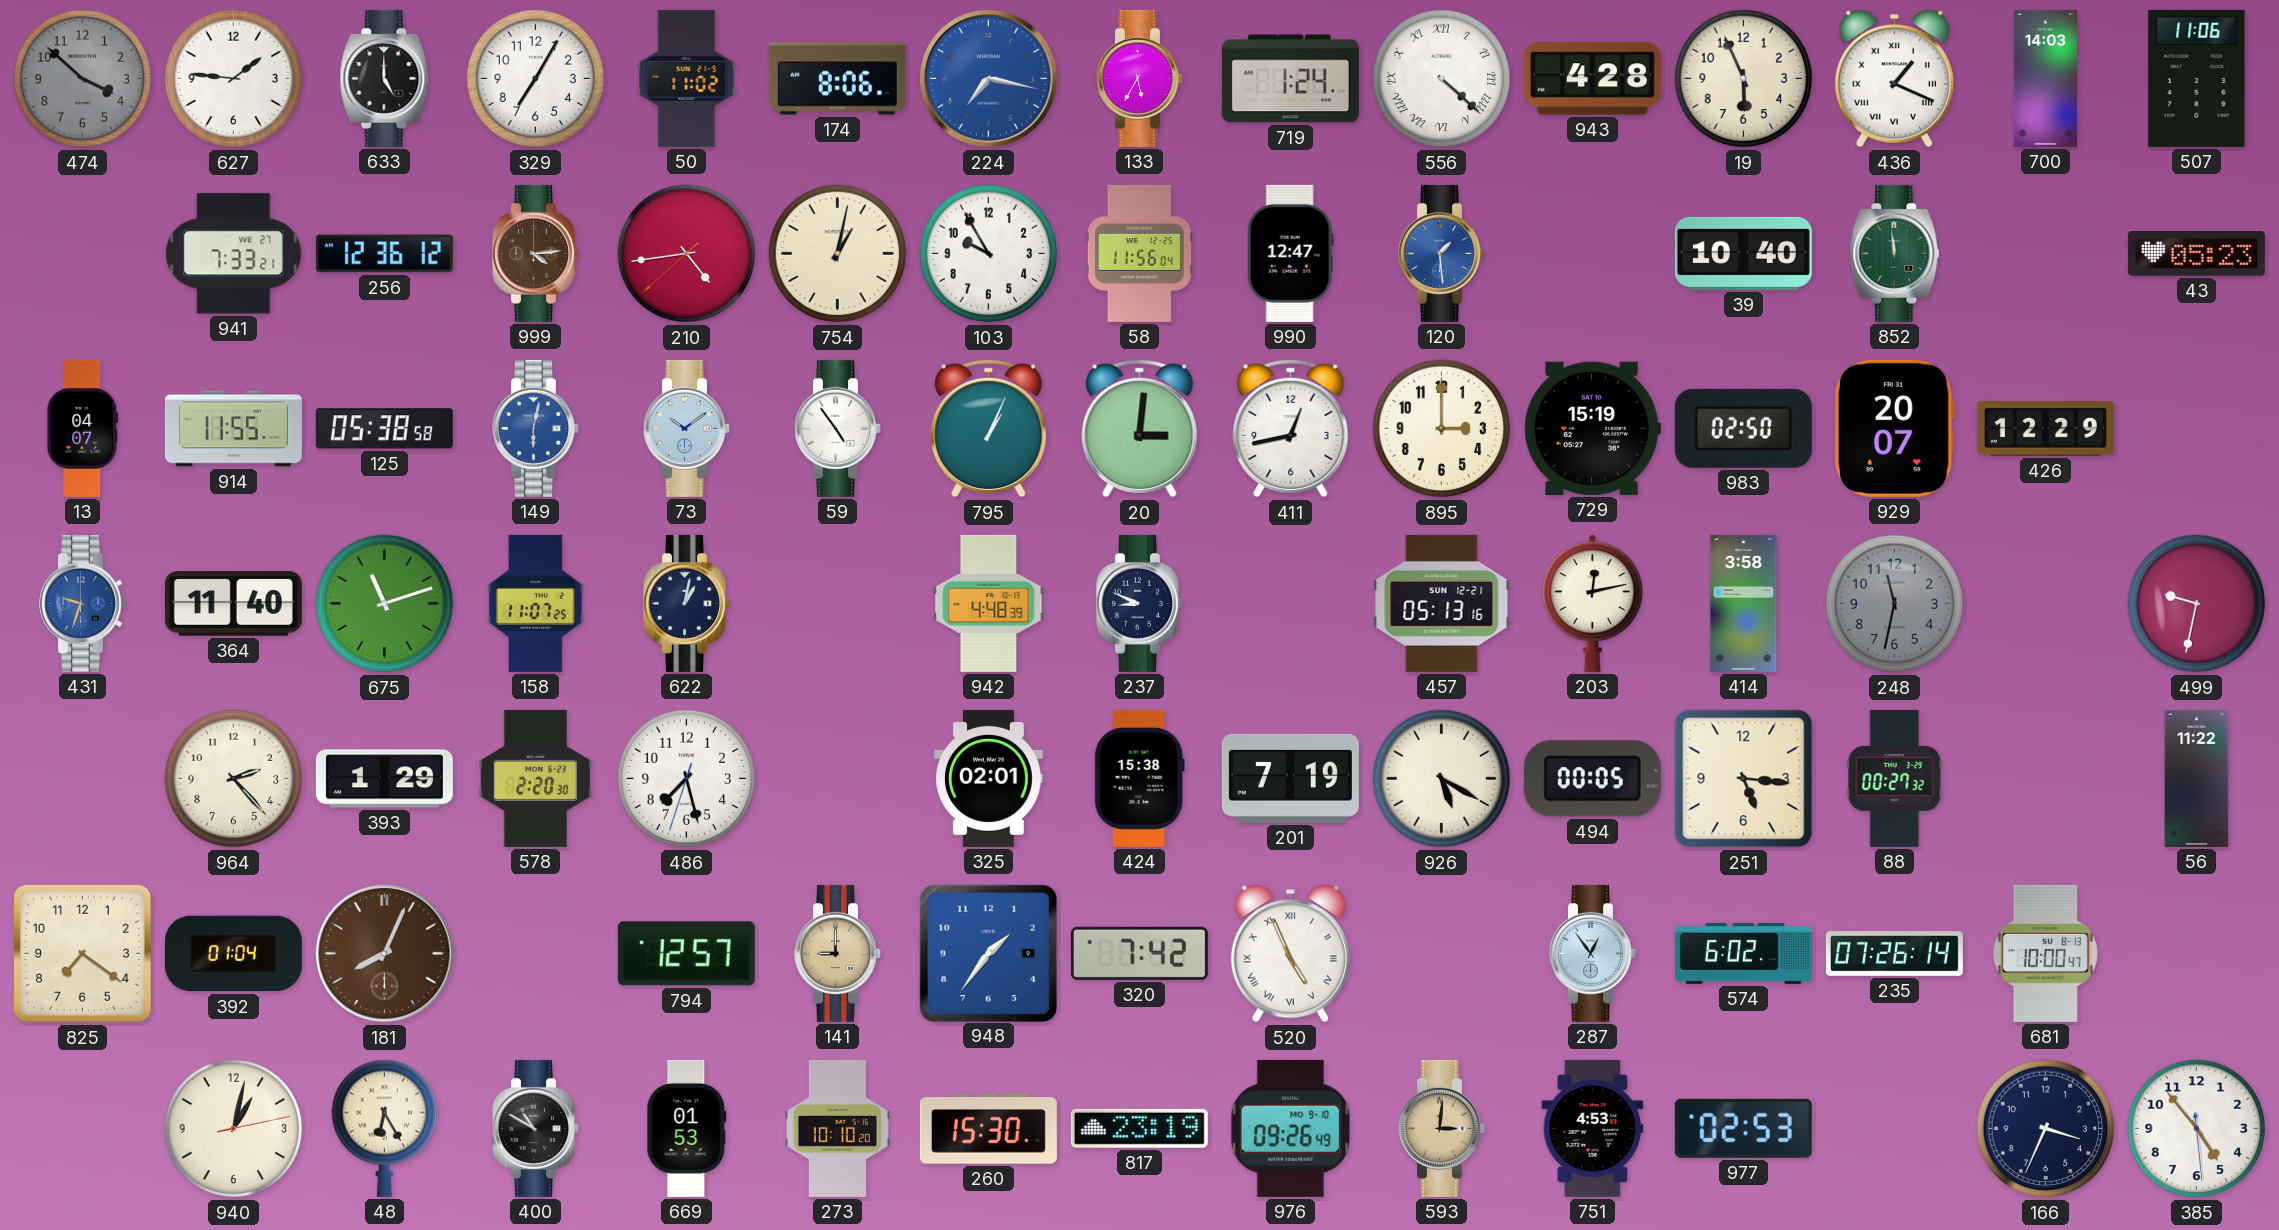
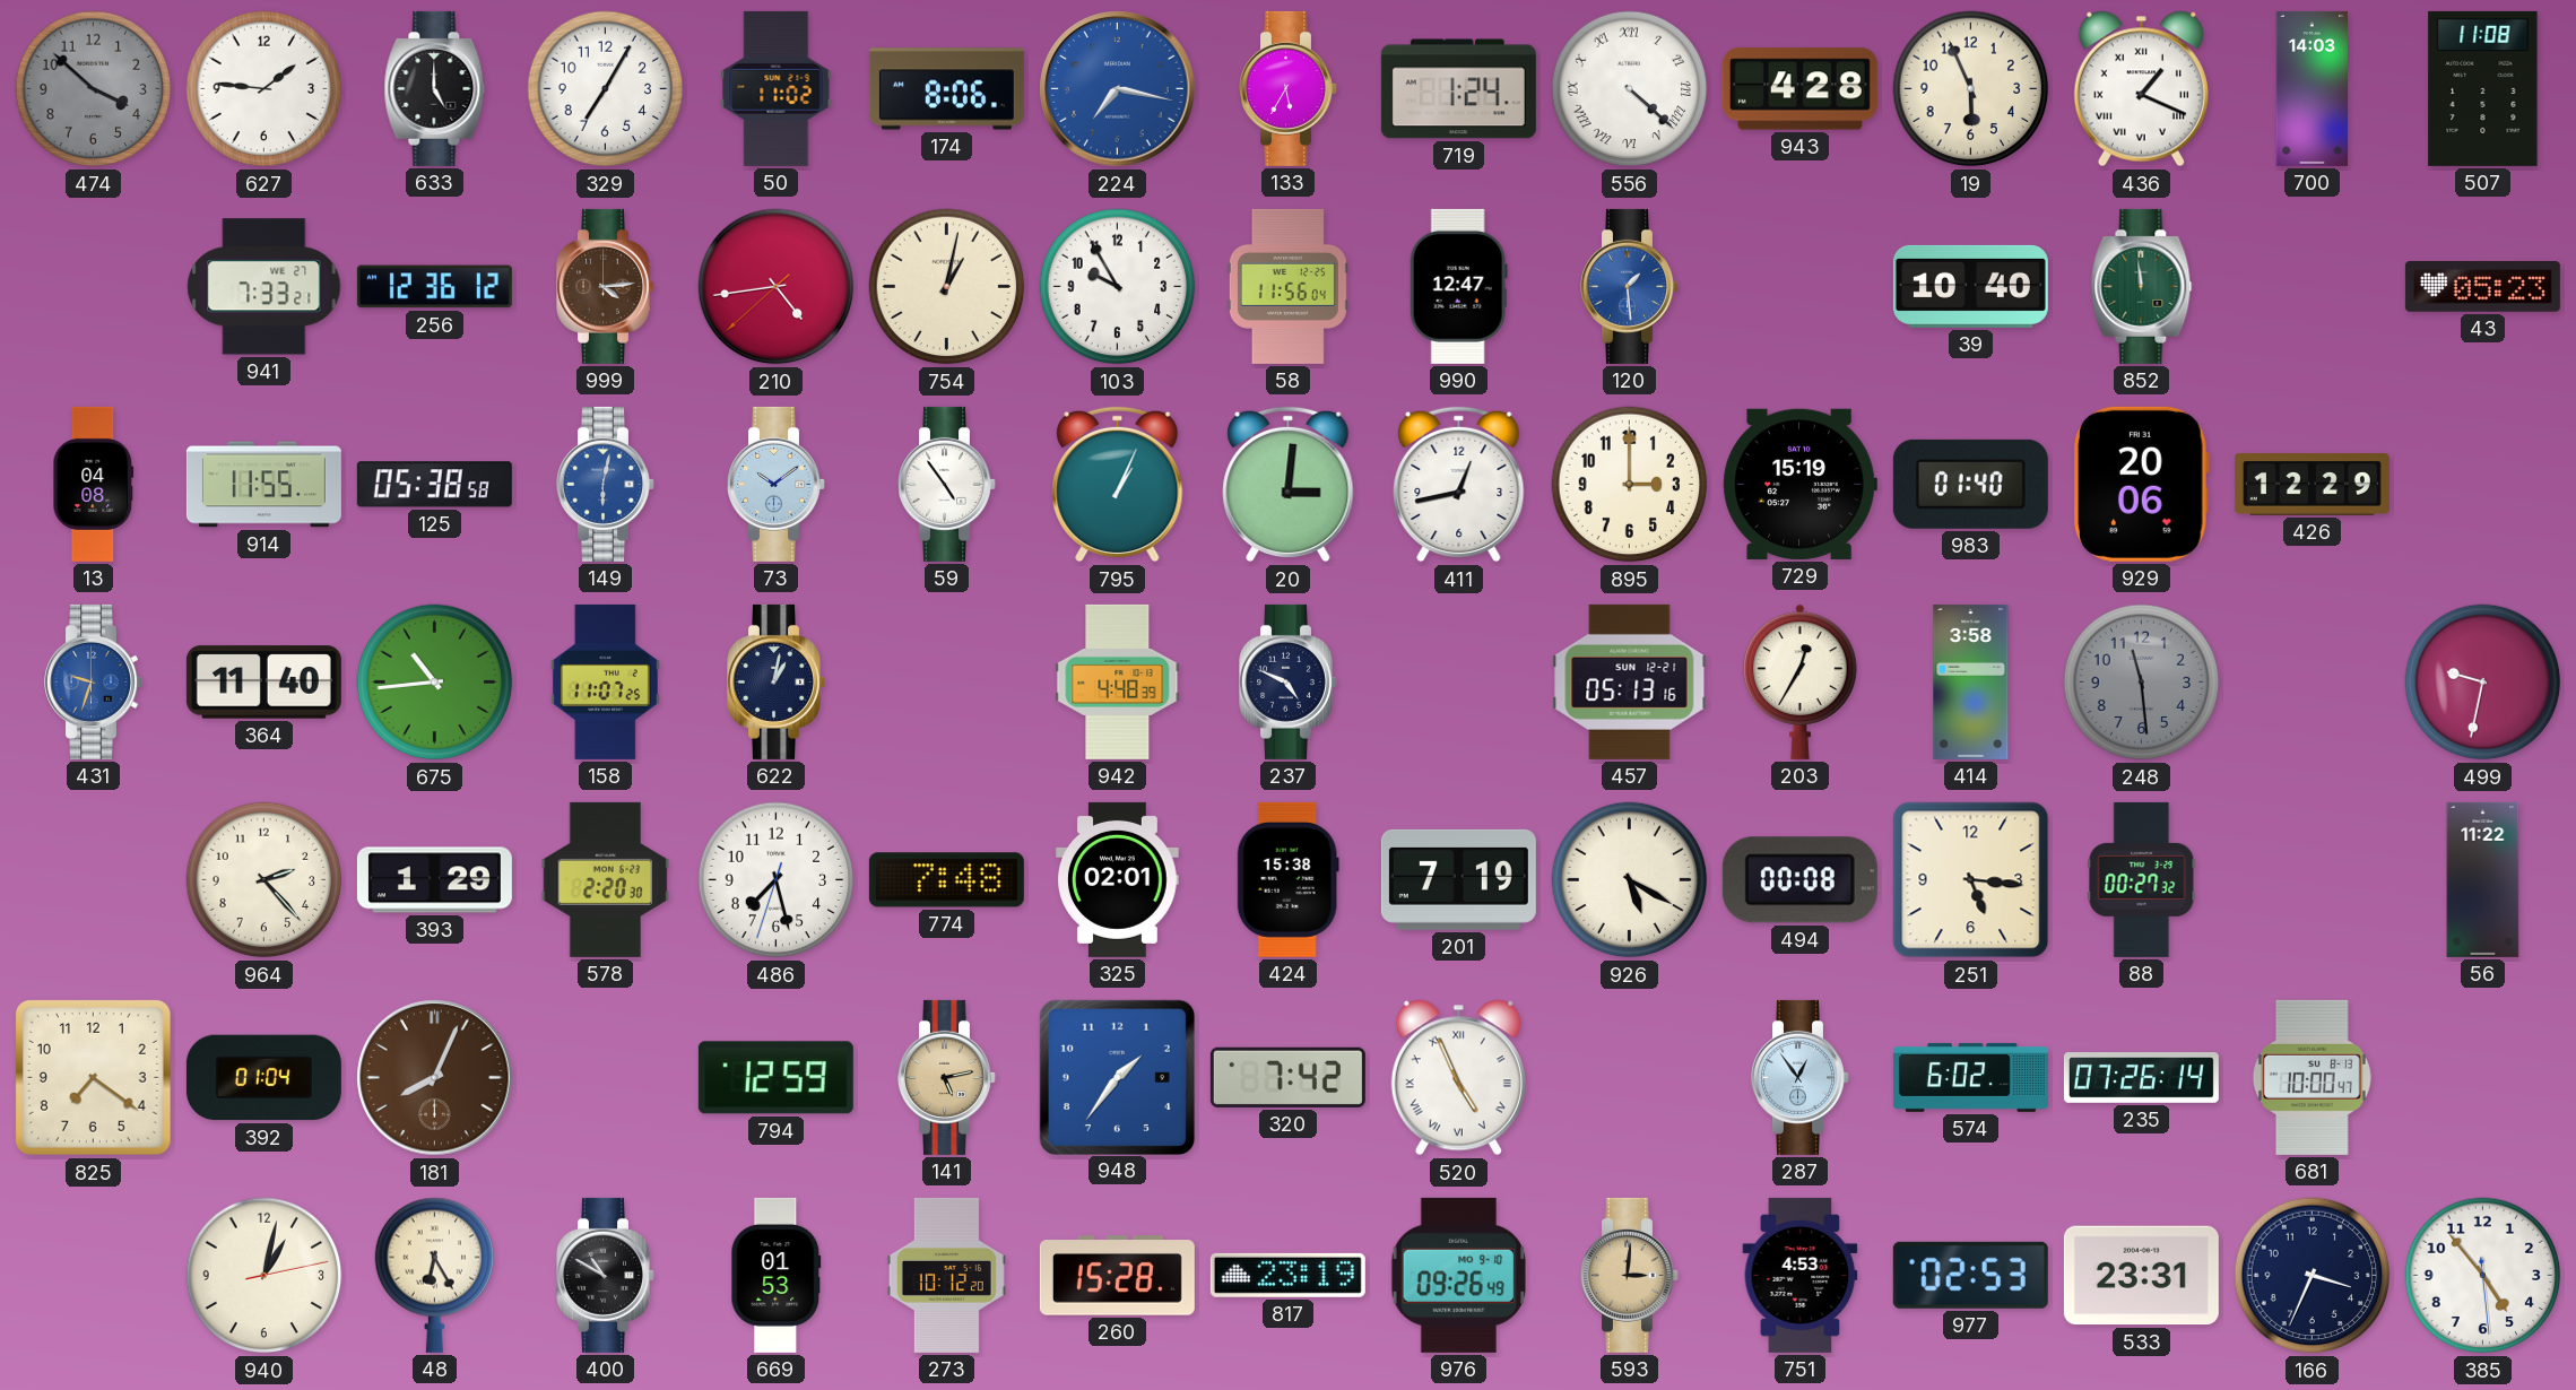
507: 11:06 -> 11:08 (2483, 88)
13: 04:07 -> 04:08 (94, 484)
983: 02:50 -> 01:40 (1970, 484)
929: 20:07 -> 20:06 (2142, 484)
675: 11:12 -> 10:44 (435, 683)
237: 8:49 -> 4:49 (1289, 681)
203: 12:13 -> 12:35 (1801, 681)
248: 11:32 -> 11:29 (2142, 683)
774: none -> 7:48 (946, 880)
494: 00:05 -> 00:08 (1799, 880)
794: 12:57 -> 12:59 (775, 1078)
141: 9:00 -> 5:13 (947, 1077)
273: 10:10 -> 10:12 (946, 1275)
260: 15:30 -> 15:28 (1117, 1276)
533: none -> 23:31 (2141, 1276)
